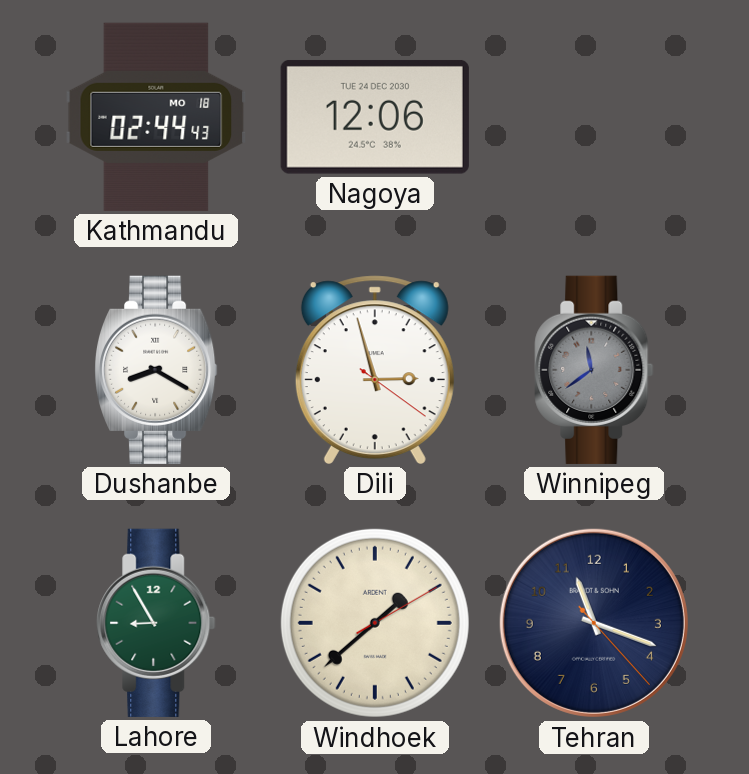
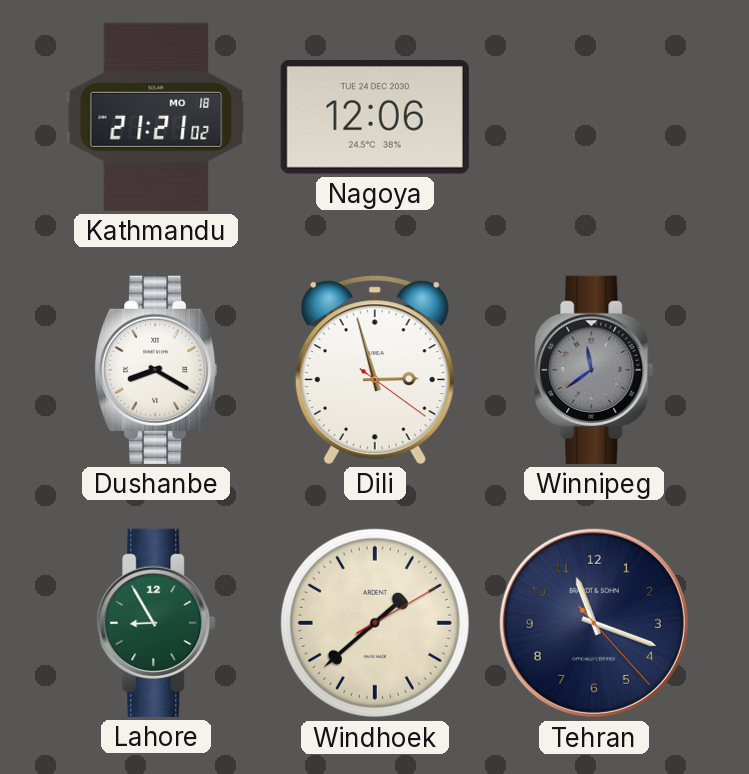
Kathmandu: 02:44 -> 21:21 (156, 117)
